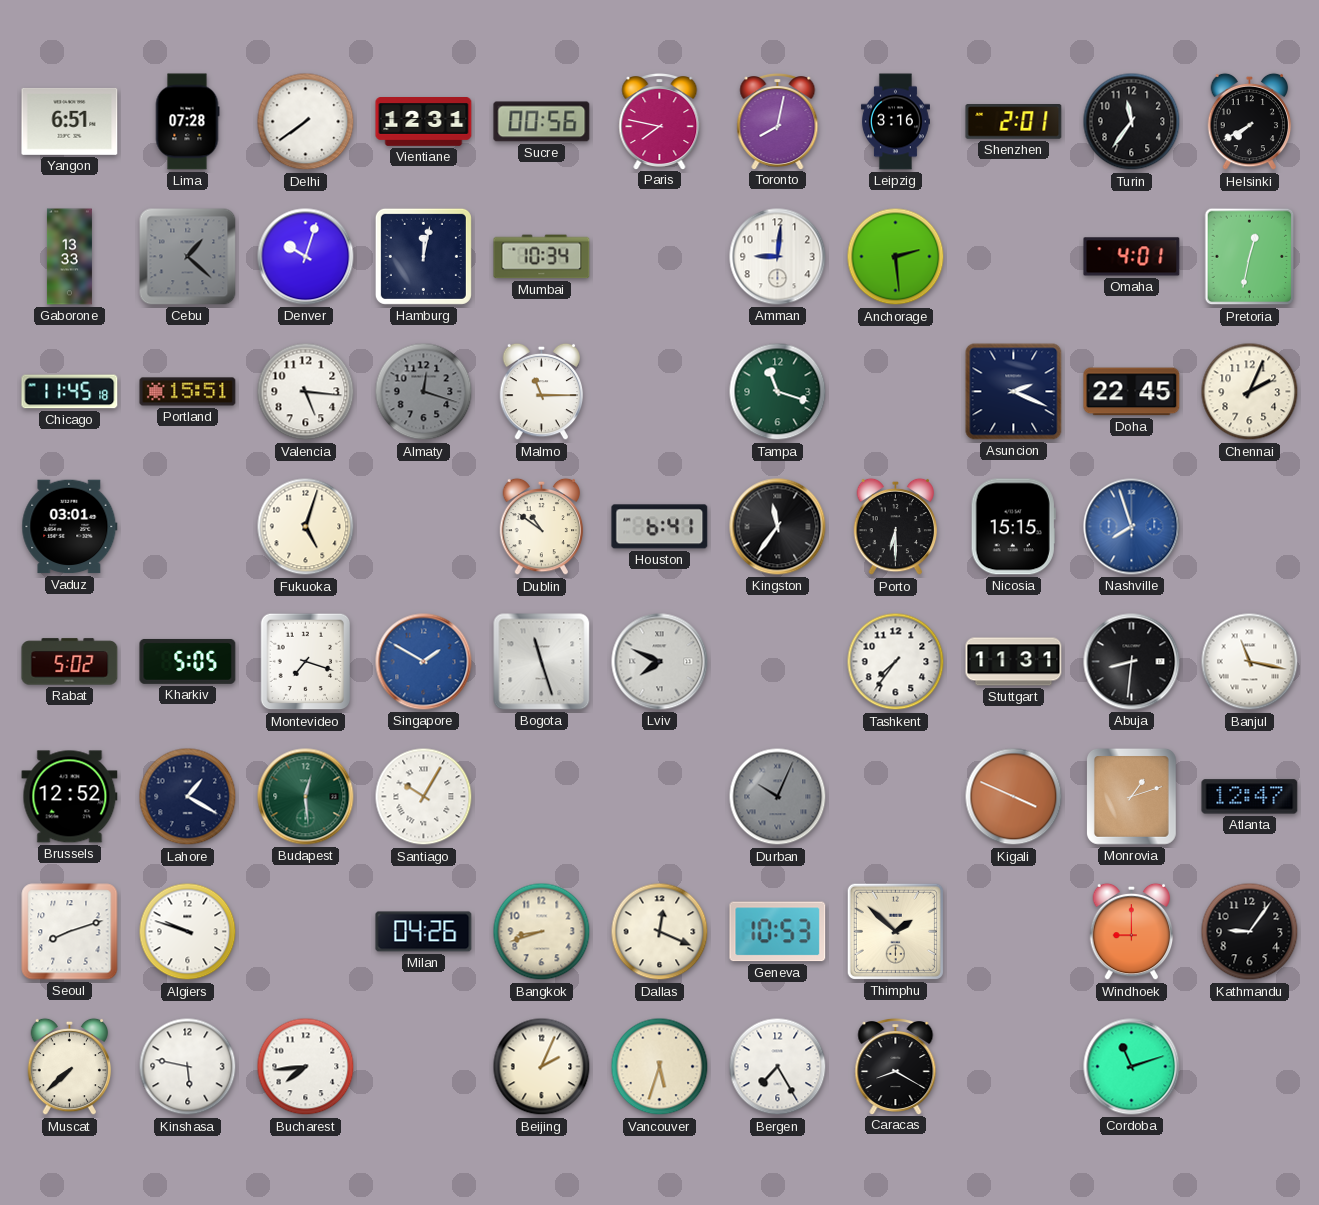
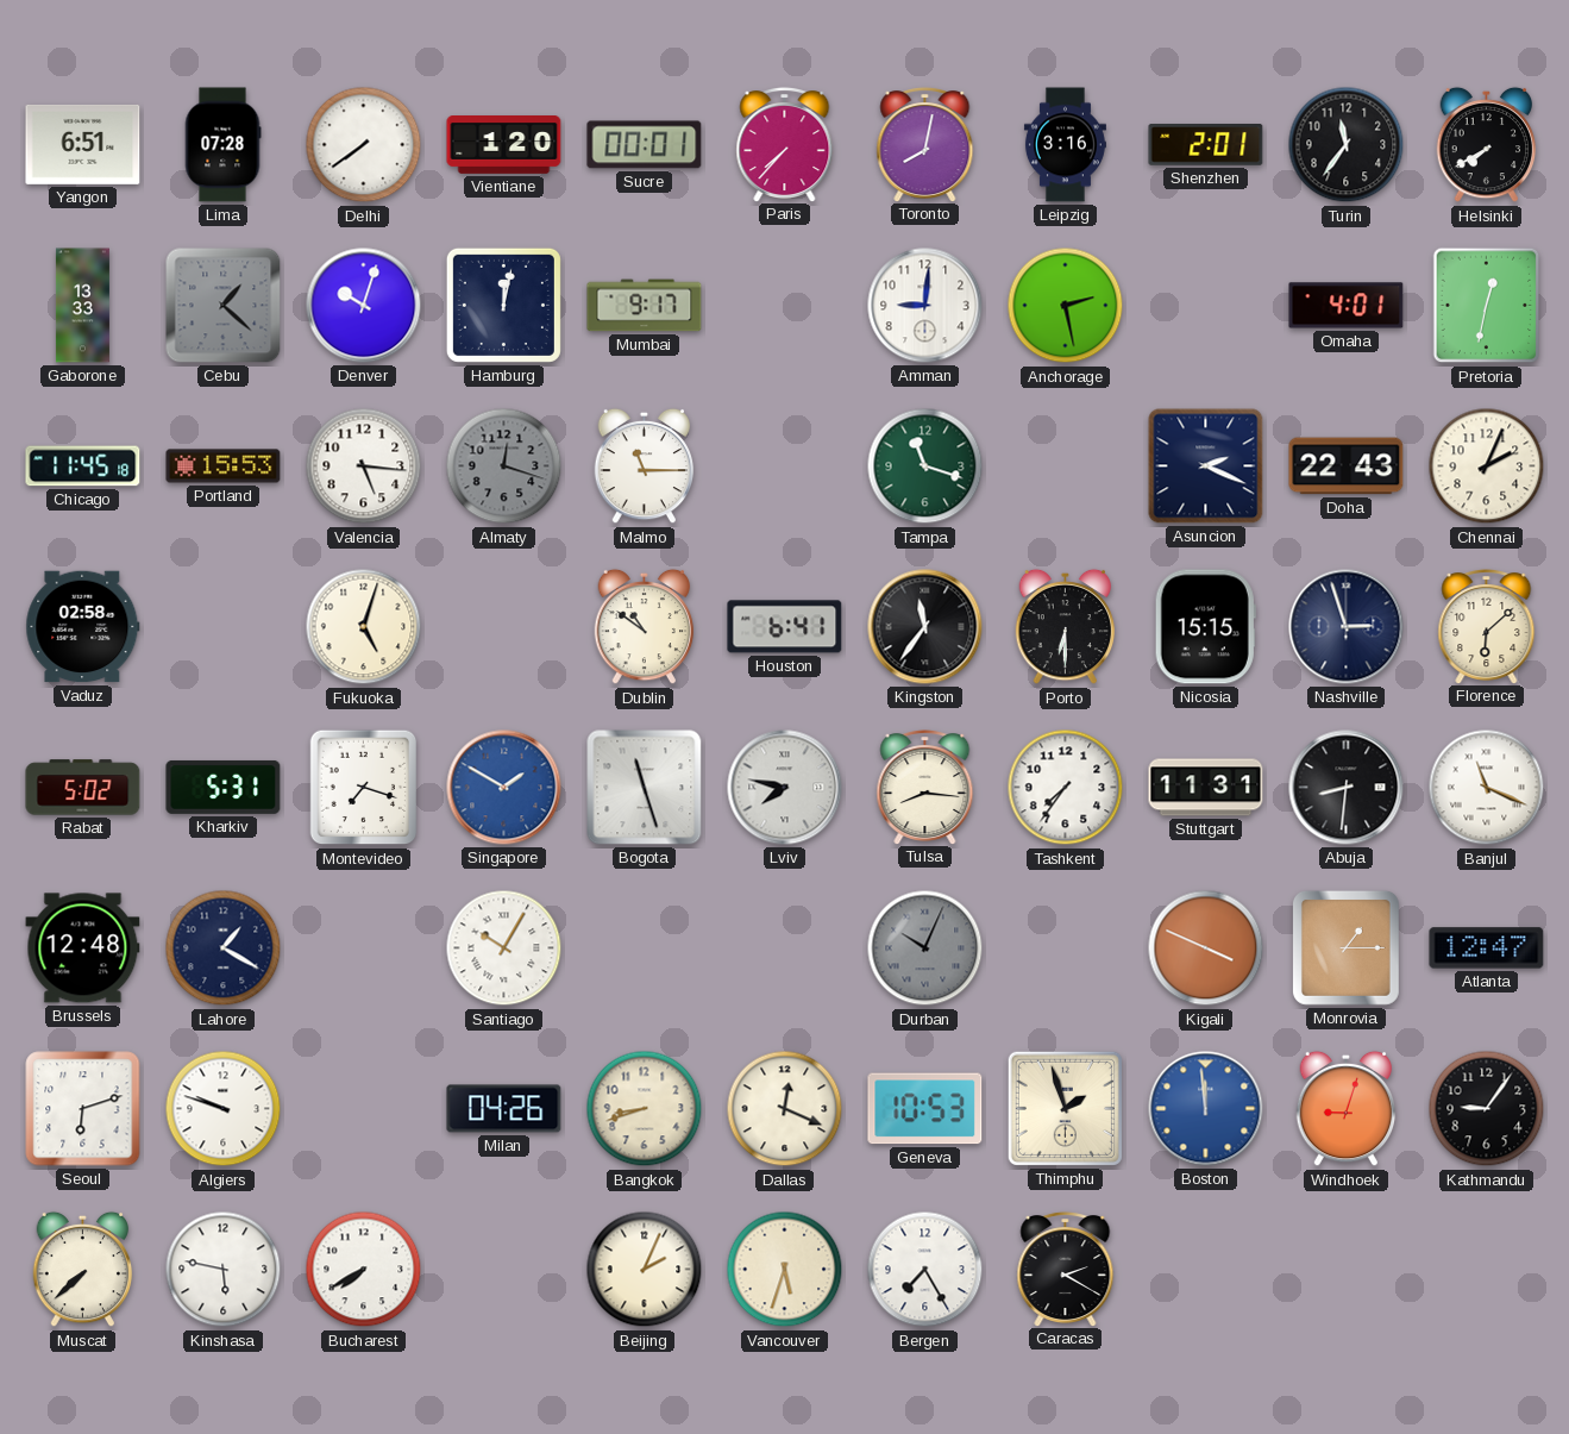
Vientiane: 12:31 -> 1:20 (504, 145)
Sucre: 00:56 -> 00:01 (645, 145)
Paris: 7:47 -> 7:37 (785, 144)
Mumbai: 10:34 -> 9:17 (645, 306)
Anchorage: 2:29 -> 2:28 (1066, 306)
Portland: 15:51 -> 15:53 (224, 466)
Doha: 22:45 -> 22:43 (1347, 466)
Vaduz: 03:01 -> 02:58 (83, 627)
Nashville: 7:57 -> 2:57 (1347, 627)
Nashville dial: blue -> navy (1347, 627)
Florence: none -> 6:08 (1487, 626)
Kharkiv: 5:05 -> 5:31 (224, 787)
Lviv: 7:49 -> 7:47 (785, 788)
Tulsa: none -> 8:16 (925, 787)
Banjul: 11:17 -> 11:19 (1487, 788)
Brussels: 12:52 -> 12:48 (83, 948)
Budapest: 12:29 -> none (306, 797)
Monrovia: 1:12 -> 1:15 (1345, 947)
Seoul: 8:12 -> 6:12 (83, 1109)
Thimphu: 1:52 -> 1:57 (1065, 1108)
Boston: none -> 11:59 (1206, 1109)
Windhoek: 9:00 -> 9:03 (1347, 1109)
Bucharest: 7:44 -> 7:40 (364, 1270)
Caracas: 8:20 -> 2:20 (1066, 1269)
Cordoba: 11:12 -> none (1132, 1067)
